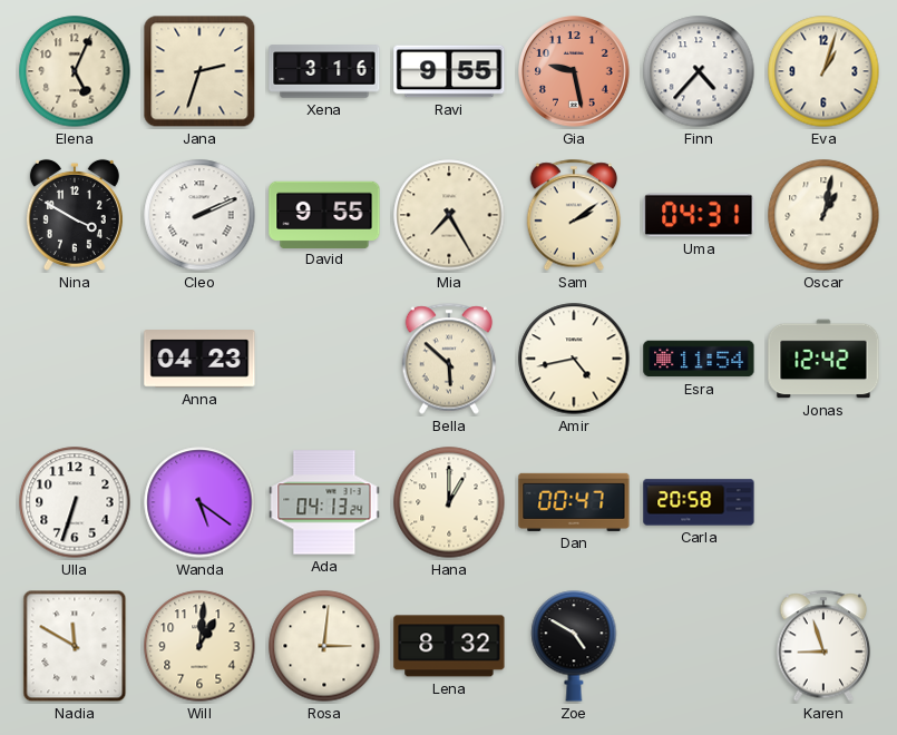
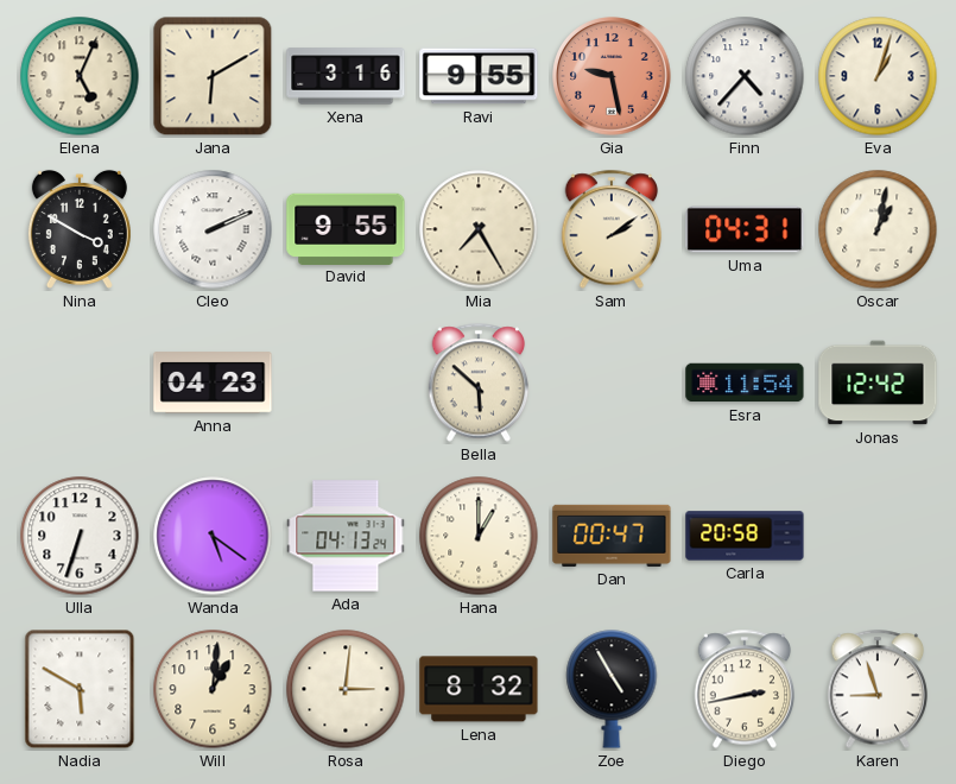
Jana: 2:33 -> 6:10 (213, 76)
Amir: 4:43 -> none (574, 359)
Nadia: 11:50 -> 5:50 (80, 689)
Zoe: 4:50 -> 4:55 (612, 689)
Diego: none -> 2:43 (745, 689)
